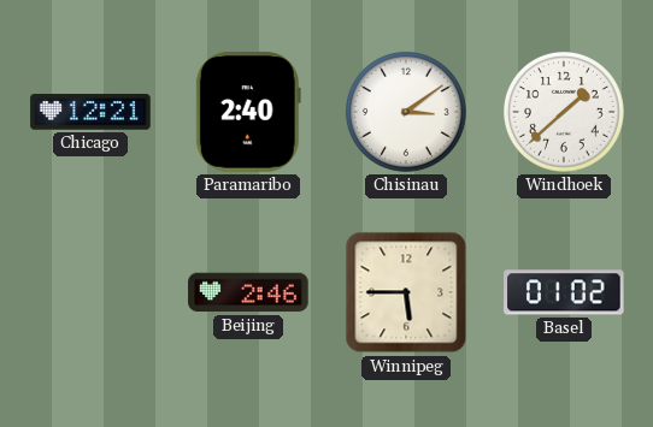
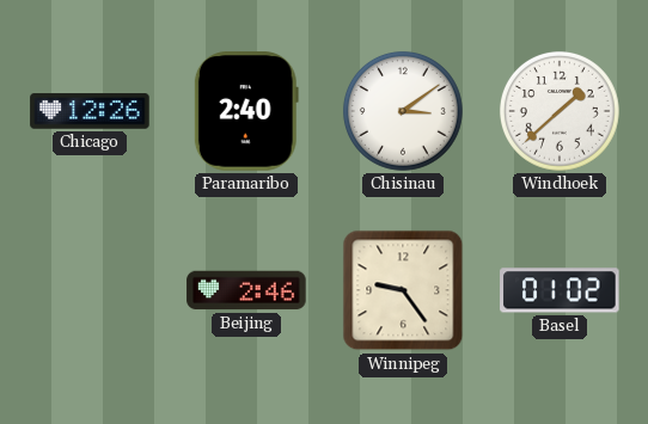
Chicago: 12:21 -> 12:26 (90, 111)
Winnipeg: 5:45 -> 9:24 (403, 290)
